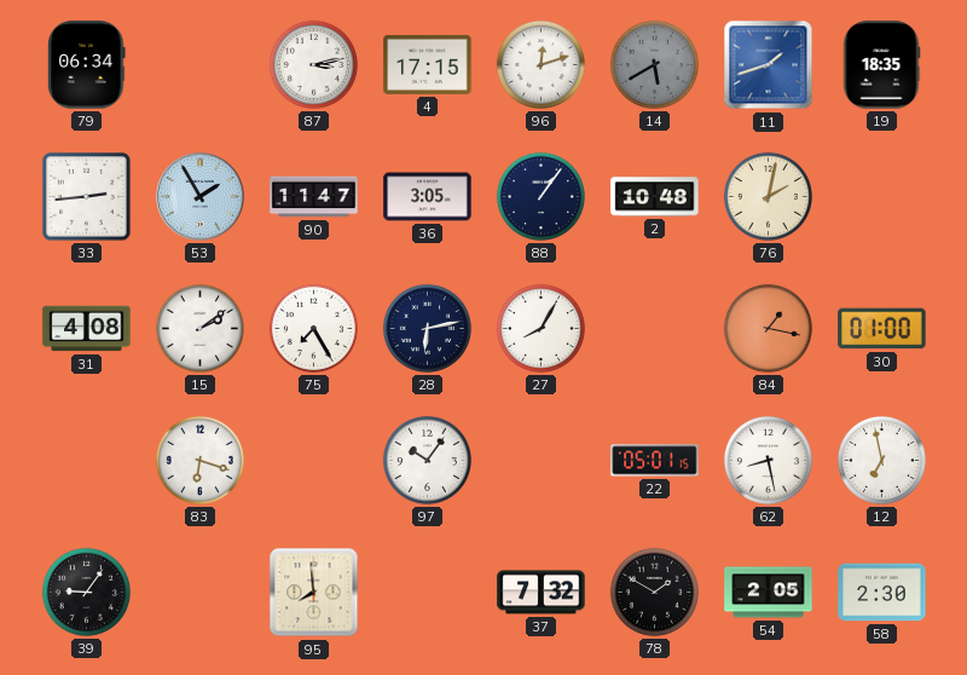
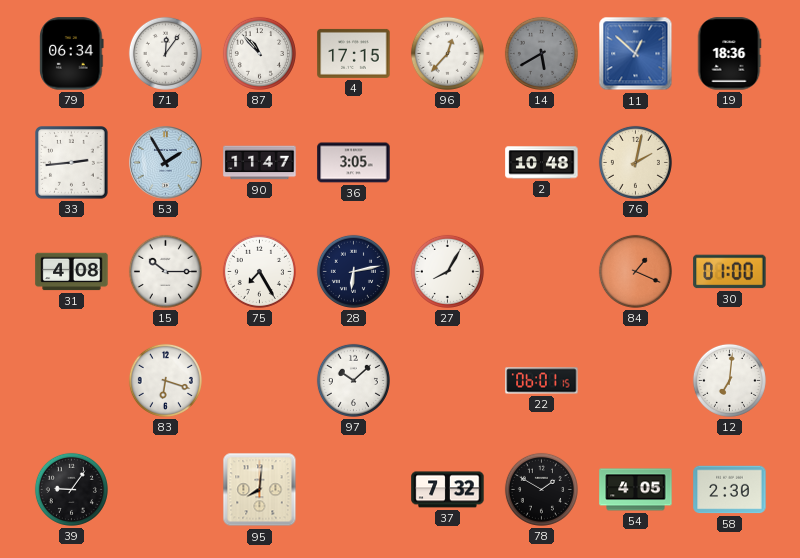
71: none -> 12:06 (165, 53)
87: 3:13 -> 10:53 (259, 53)
96: 12:12 -> 12:37 (447, 53)
11: 1:42 -> 12:52 (636, 54)
19: 18:35 -> 18:36 (729, 54)
88: 1:06 -> none (540, 196)
15: 2:09 -> 10:15 (165, 271)
84: 1:17 -> 1:19 (635, 271)
97: 10:06 -> 10:08 (353, 380)
22: 05:01 -> 06:01 (542, 381)
62: 8:28 -> none (768, 460)
12: 6:58 -> 7:01 (729, 380)
95: 7:59 -> 8:01 (260, 490)
54: 2:05 -> 4:05 (636, 490)
